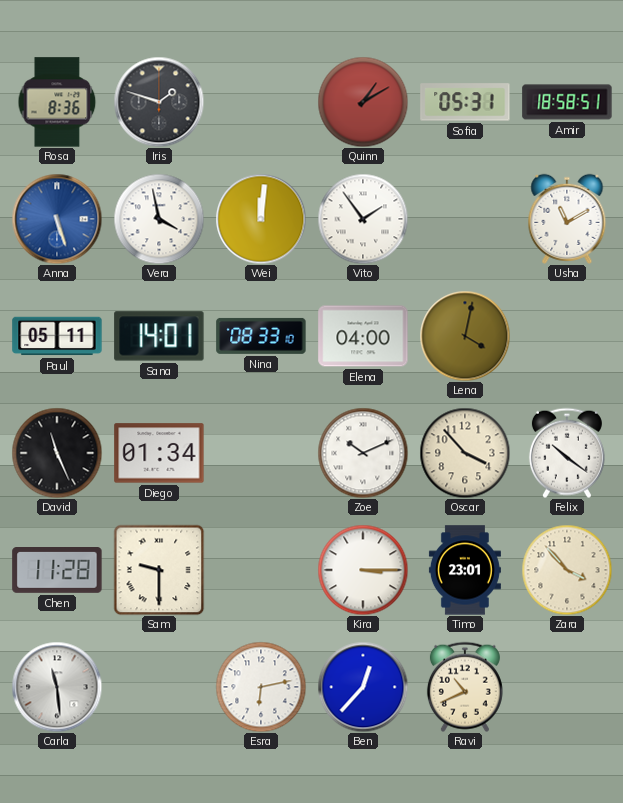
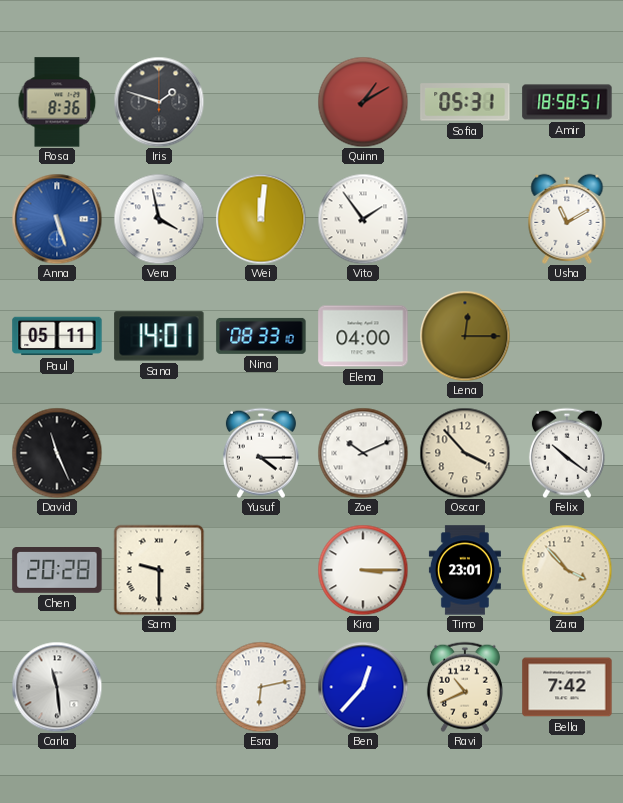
Lena: 4:02 -> 12:15 (465, 336)
Diego: 01:34 -> none (159, 453)
Yusuf: none -> 4:15 (261, 453)
Chen: 11:28 -> 20:28 (57, 571)
Bella: none -> 7:42 (567, 687)
